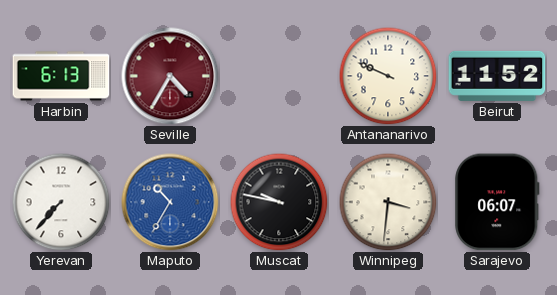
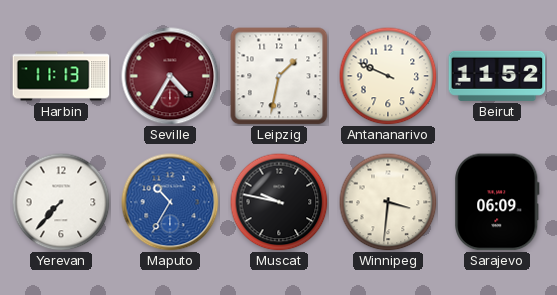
Harbin: 6:13 -> 11:13 (61, 76)
Leipzig: none -> 1:32 (279, 76)
Sarajevo: 06:07 -> 06:09 (497, 202)
